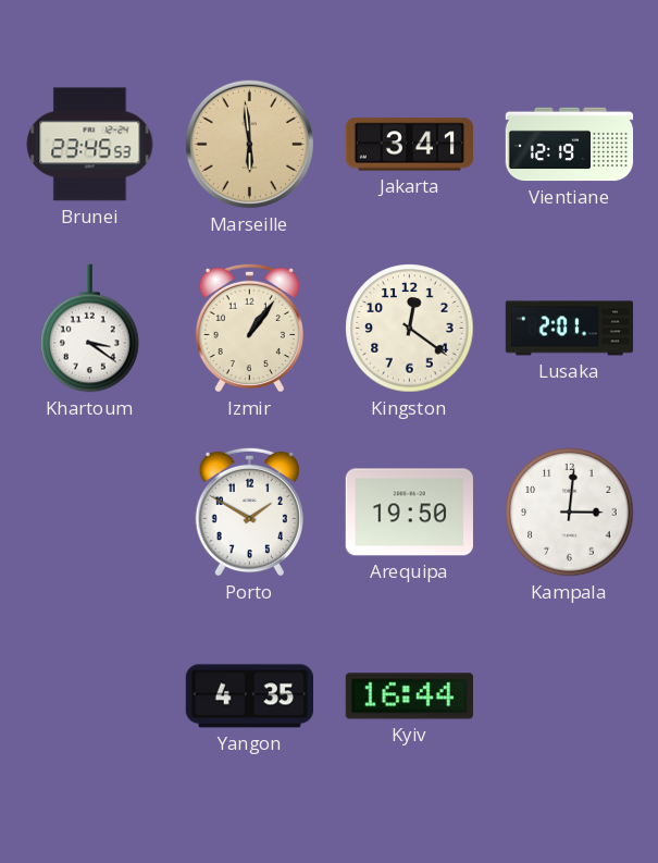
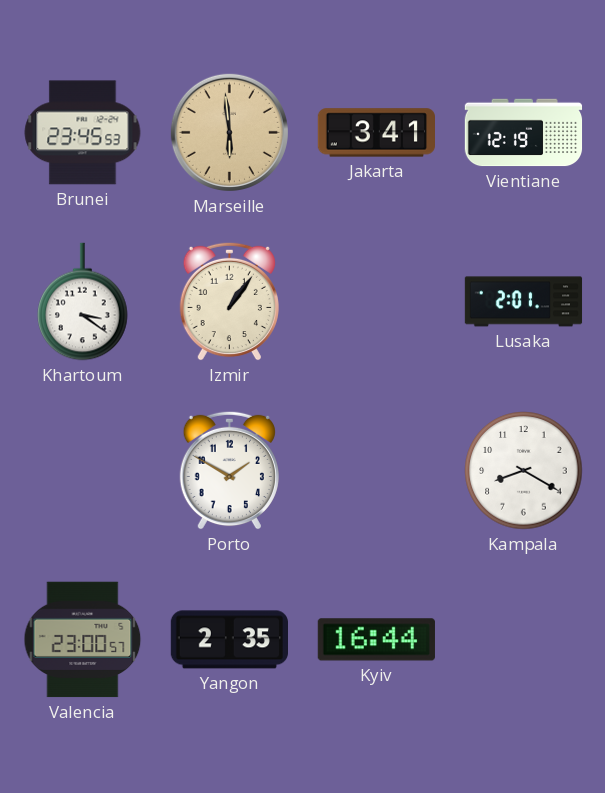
Kingston: 12:21 -> none (410, 329)
Arequipa: 19:50 -> none (409, 513)
Kampala: 3:01 -> 8:20 (524, 471)
Valencia: none -> 23:00 (83, 640)
Yangon: 4:35 -> 2:35 (229, 640)
